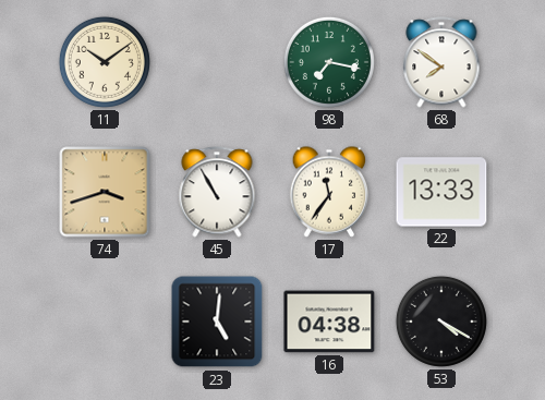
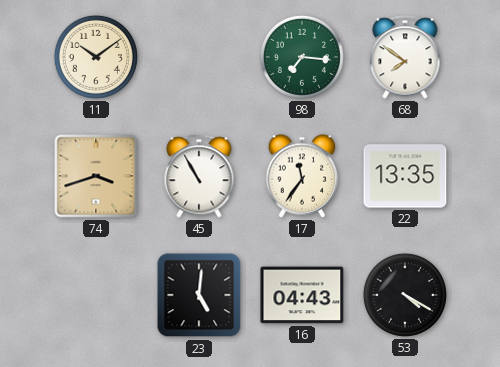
98: 7:17 -> 7:16 (302, 57)
22: 13:33 -> 13:35 (405, 176)
16: 04:38 -> 04:43 (302, 295)
